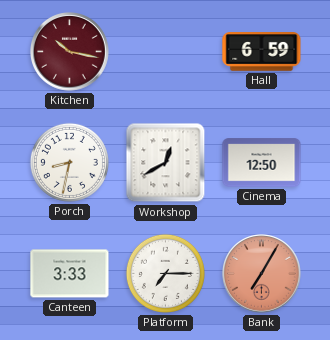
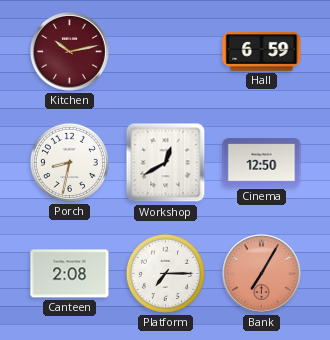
Kitchen: 10:17 -> 10:13 (70, 52)
Canteen: 3:33 -> 2:08 (70, 274)
